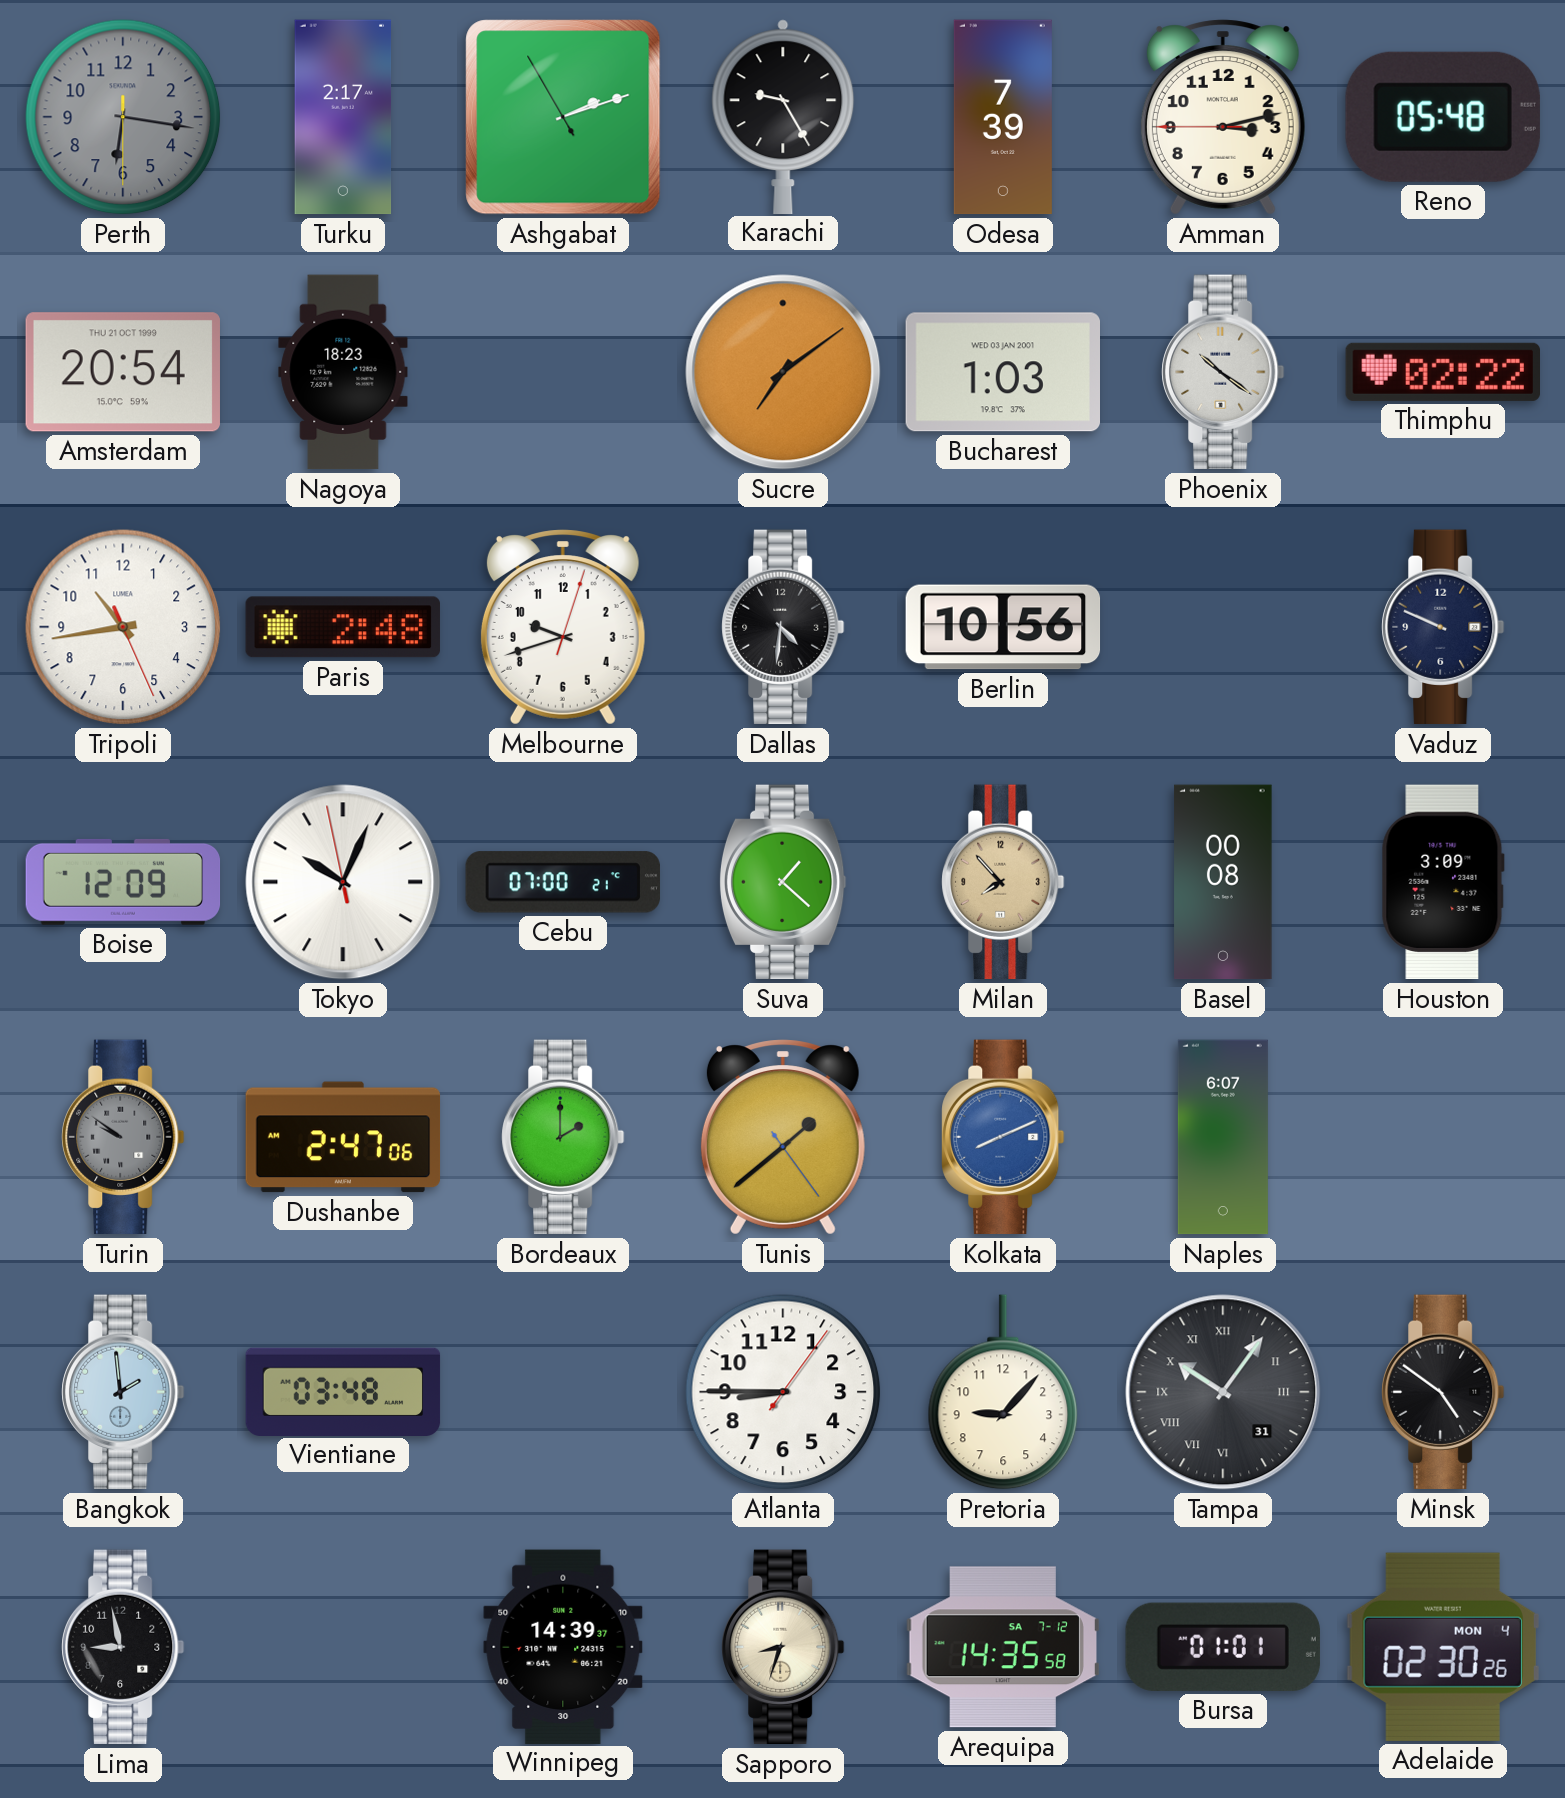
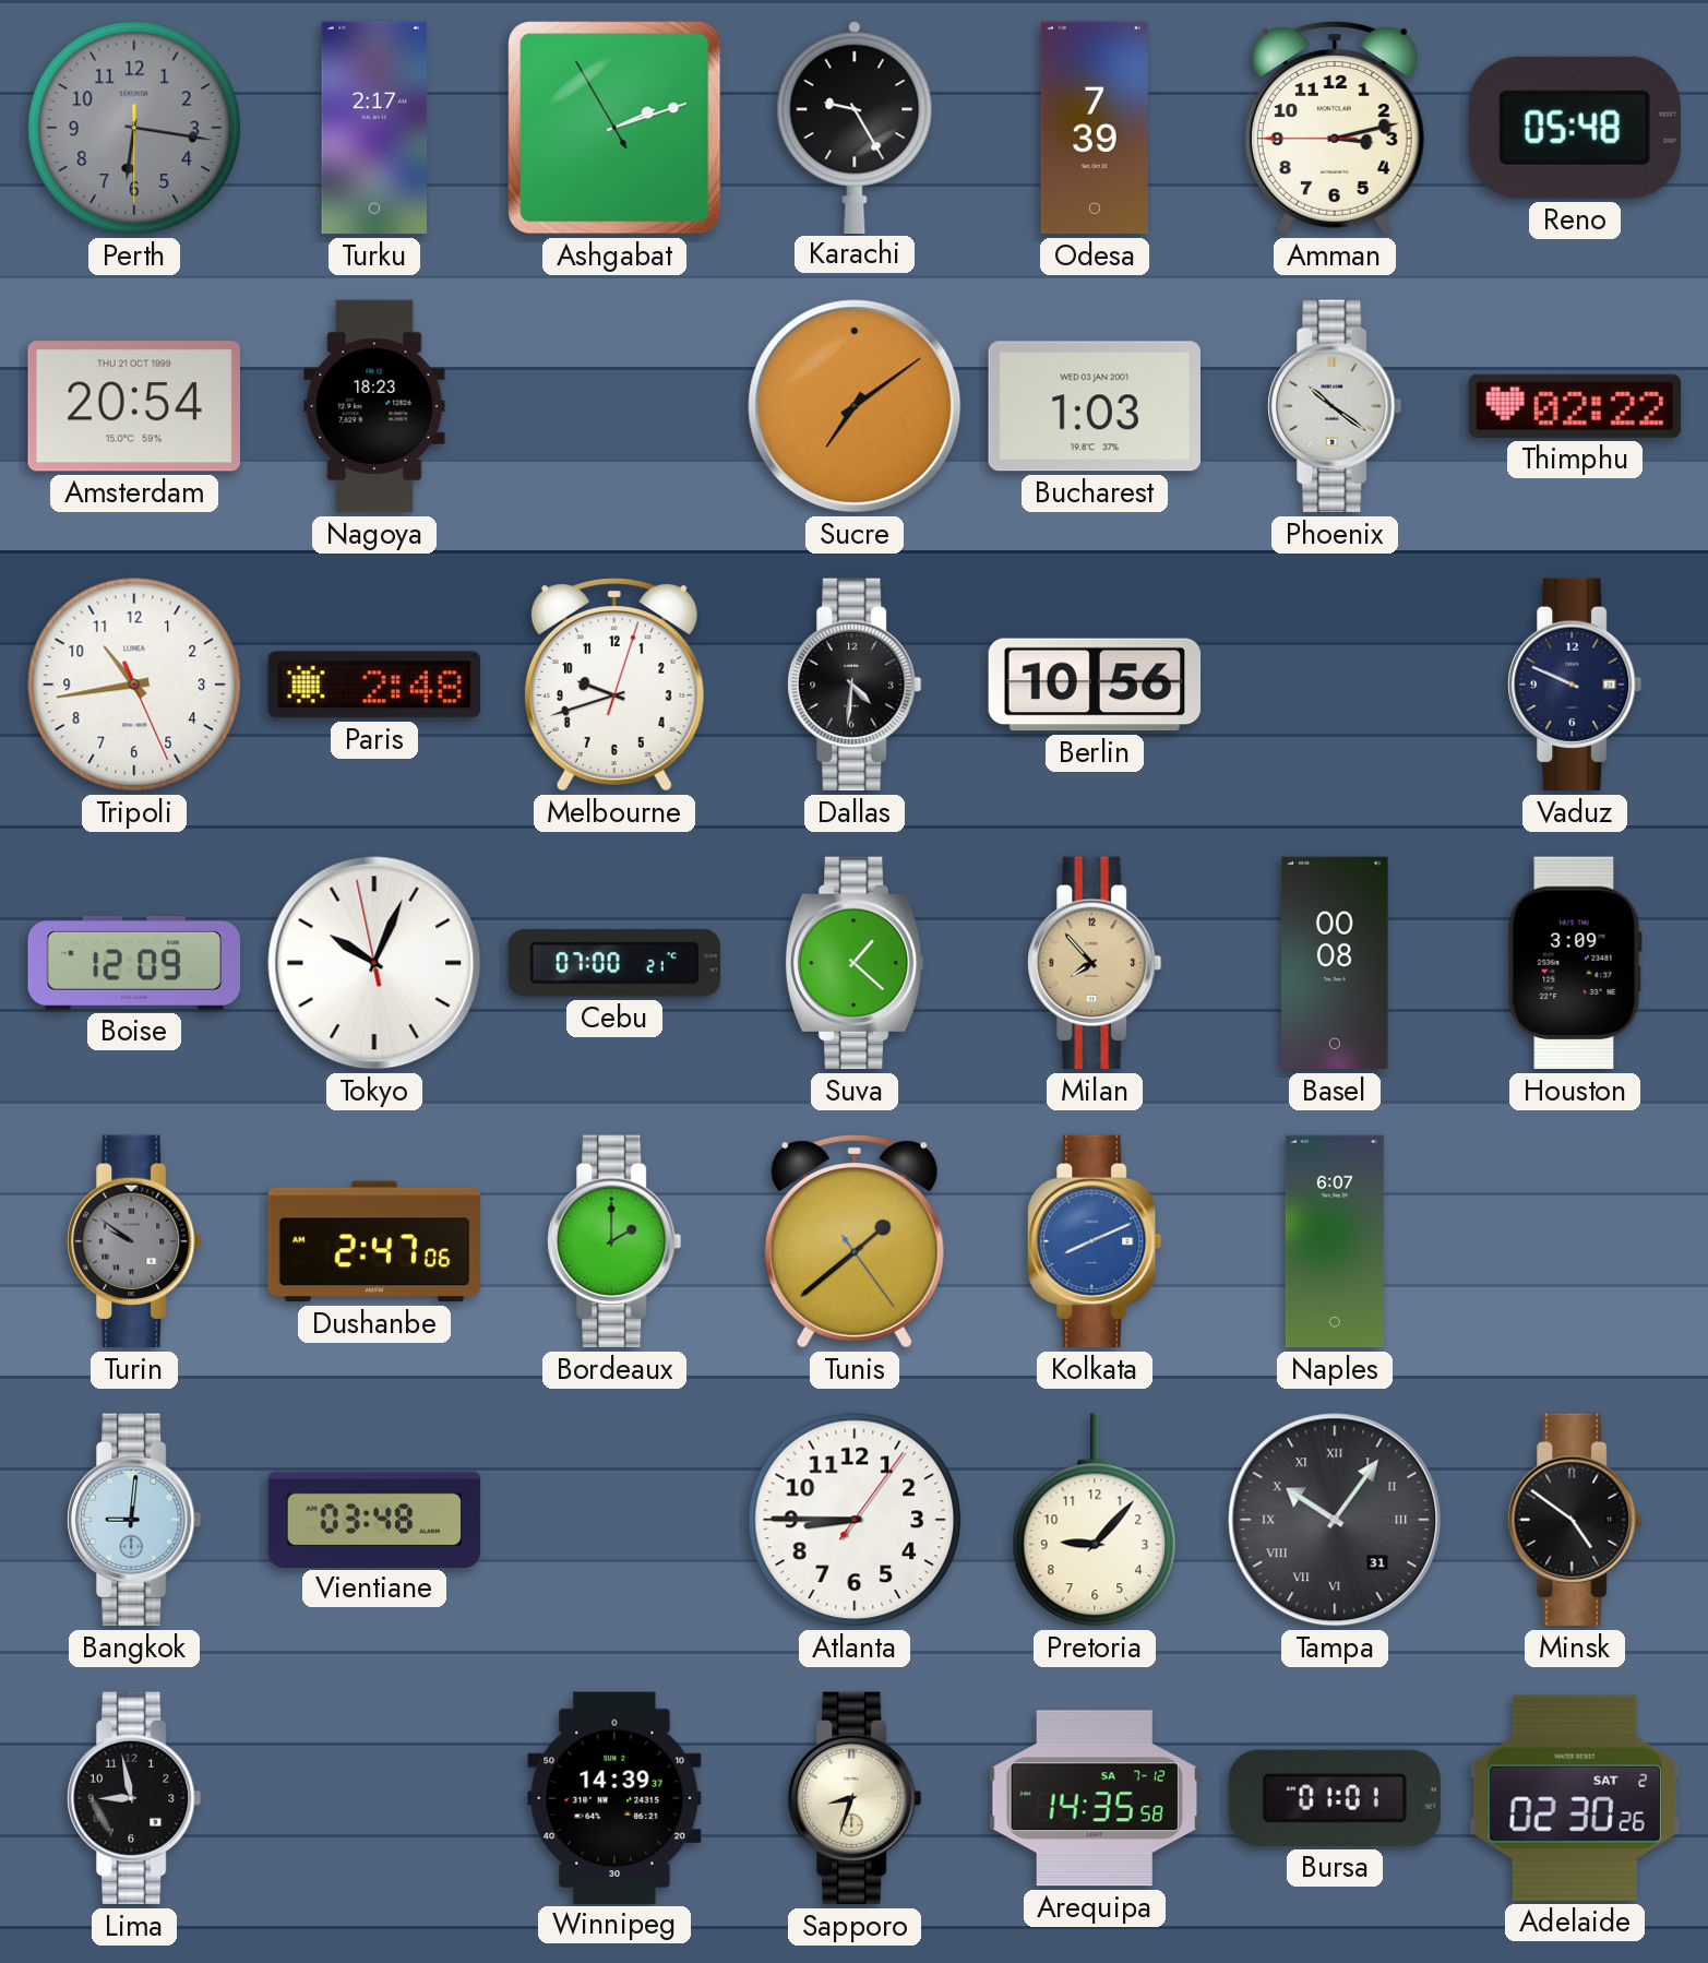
Bangkok: 1:59 -> 9:01 (134, 1520)
Adelaide date: MON 4 -> SAT 2 (1575, 1798)
